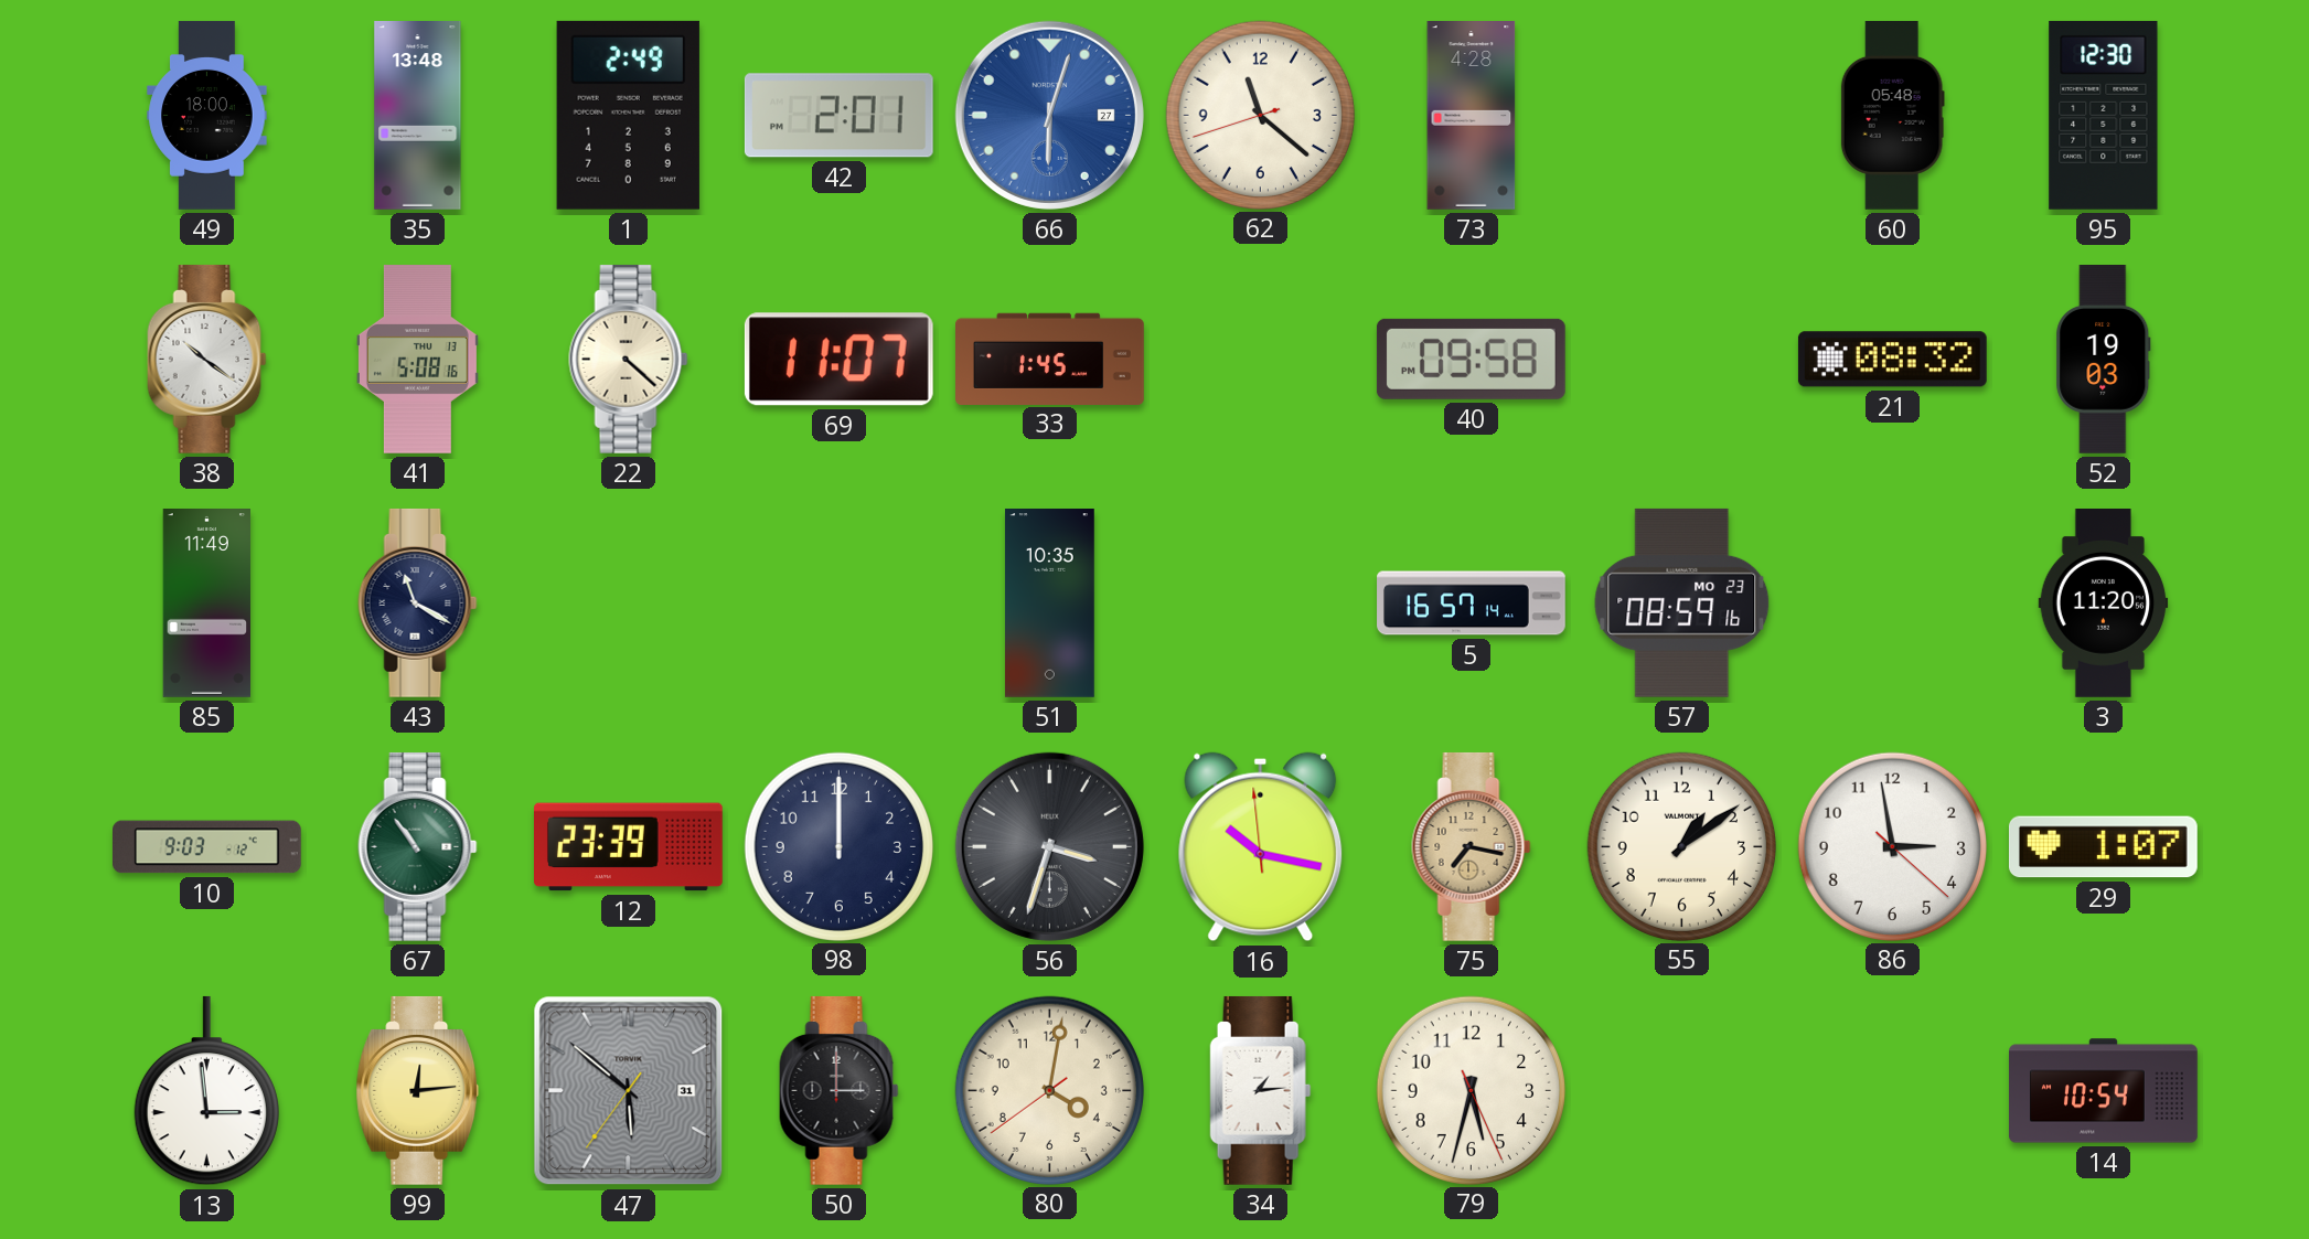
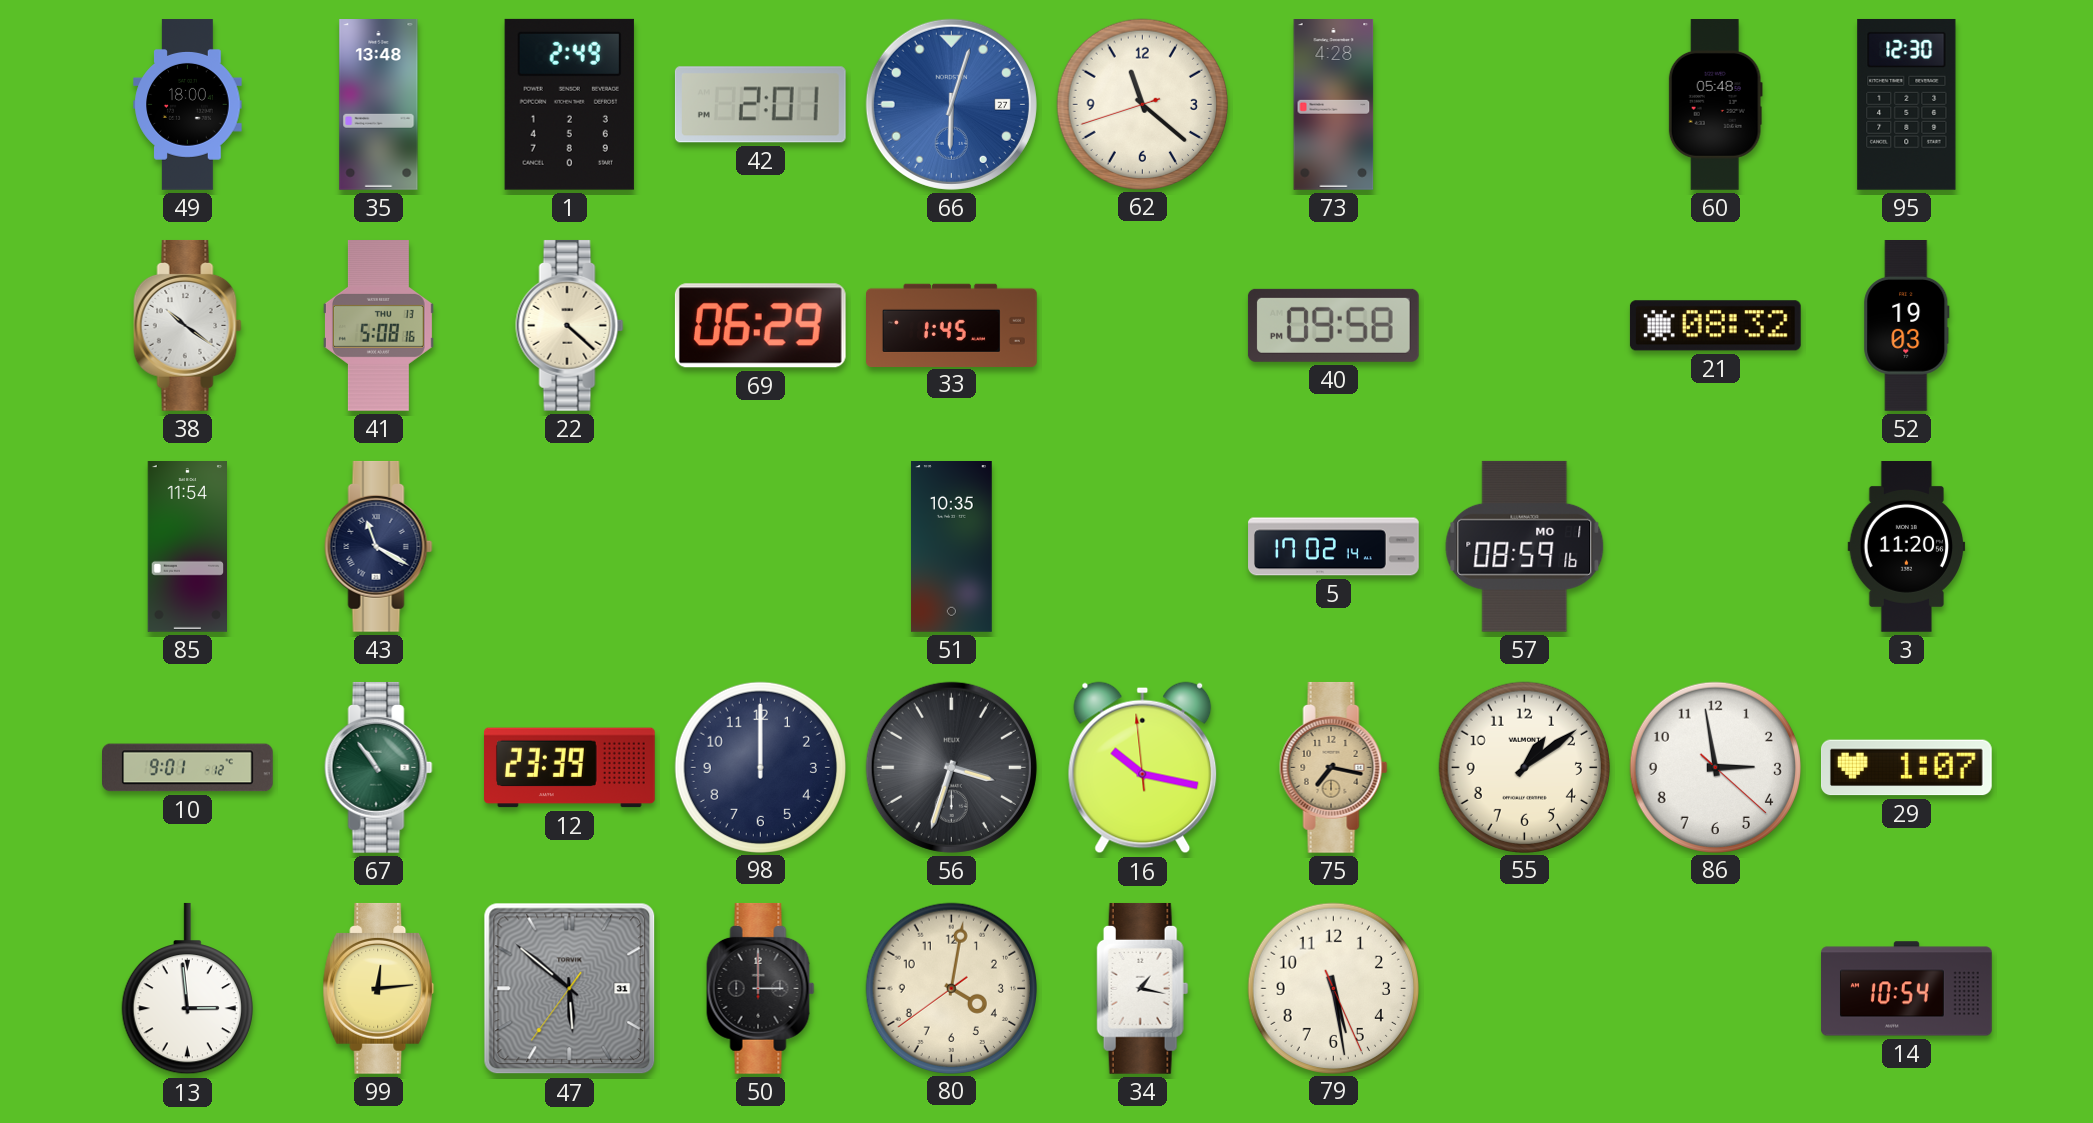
69: 11:07 -> 06:29 (760, 326)
85: 11:49 -> 11:54 (188, 547)
5: 16:57 -> 17:02 (1334, 547)
57 date: MO 23 -> MO 1 (1525, 546)
10: 9:03 -> 9:01 (188, 768)
34: 1:14 -> 1:17 (1143, 988)
79: 5:32 -> 5:28 (1333, 988)
